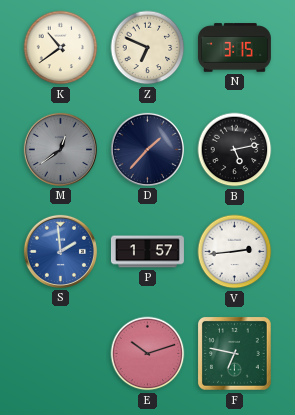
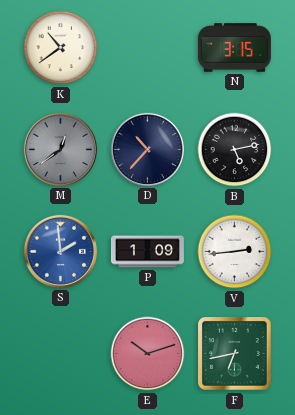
Z: 6:49 -> none (148, 48)
D: 1:37 -> 10:37 (147, 149)
P: 1:57 -> 1:09 (147, 252)
F: 6:47 -> 6:43 (235, 354)
